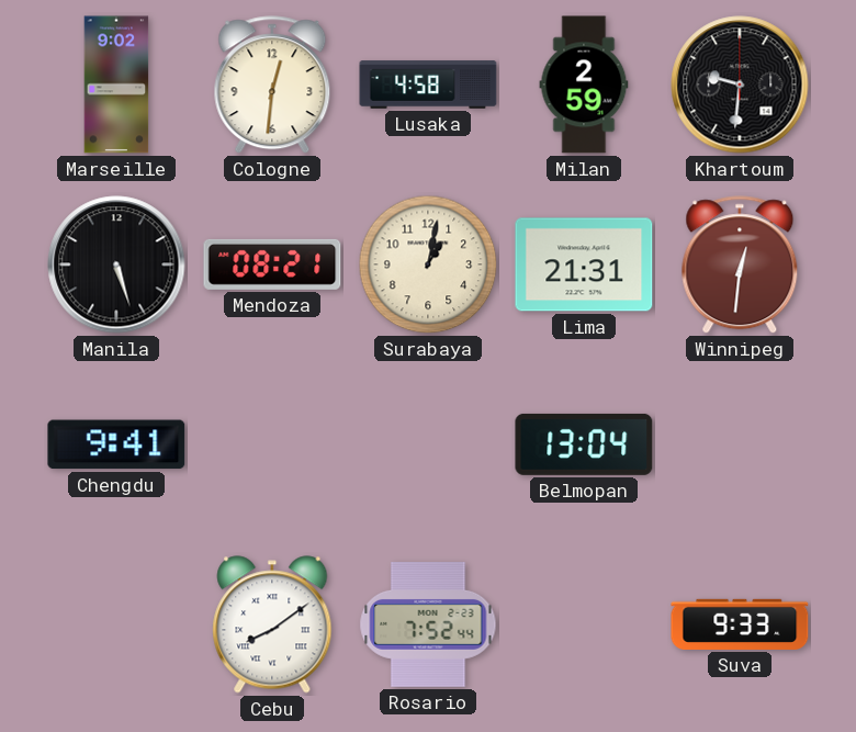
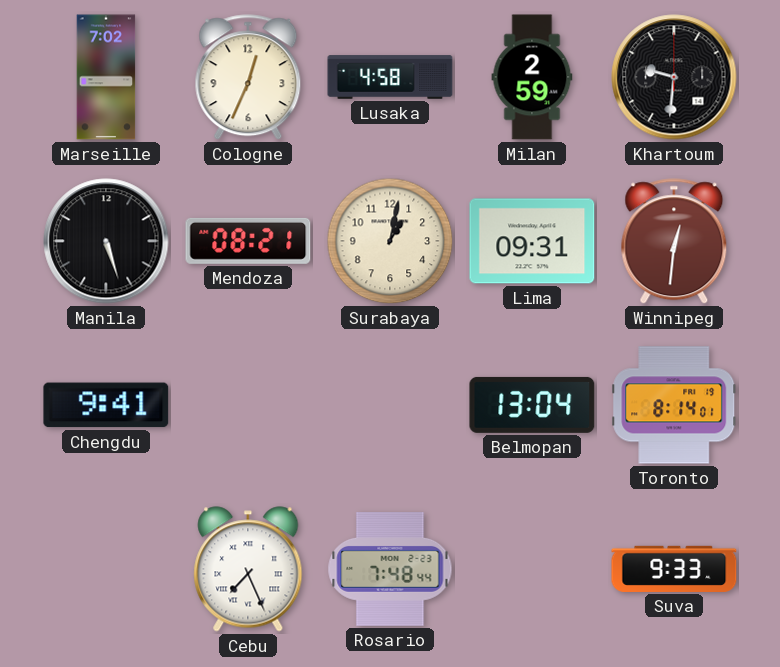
Marseille: 9:02 -> 7:02 (106, 77)
Cologne: 12:31 -> 12:34 (248, 78)
Lima: 21:31 -> 09:31 (532, 241)
Toronto: none -> 8:14 (674, 405)
Cebu: 8:09 -> 7:26 (248, 569)
Rosario: 7:52 -> 7:48 (390, 570)
